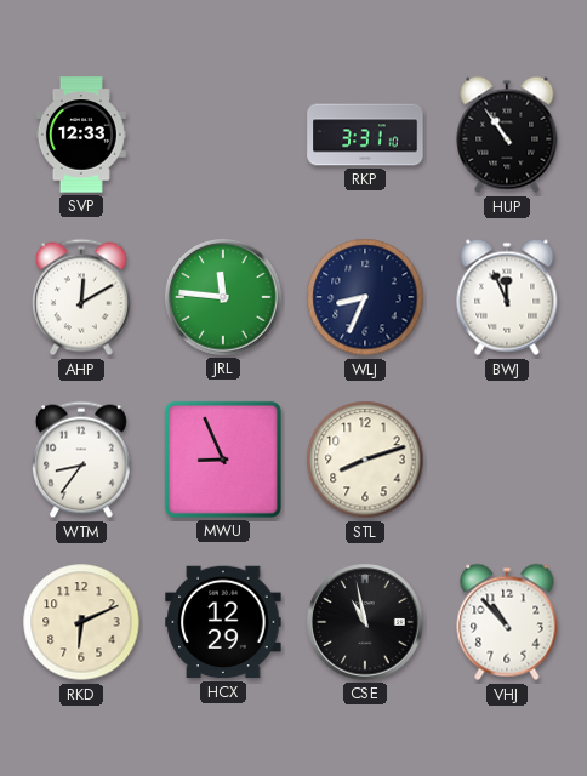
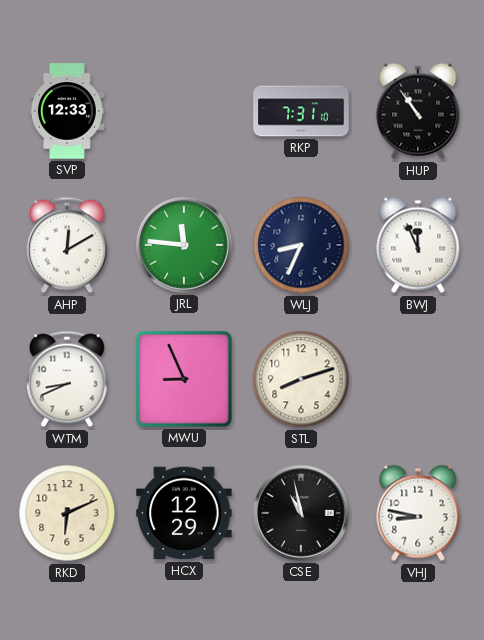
RKP: 3:31 -> 7:31 (301, 111)
WTM: 8:36 -> 8:41 (68, 379)
VHJ: 10:53 -> 8:47 (418, 513)
